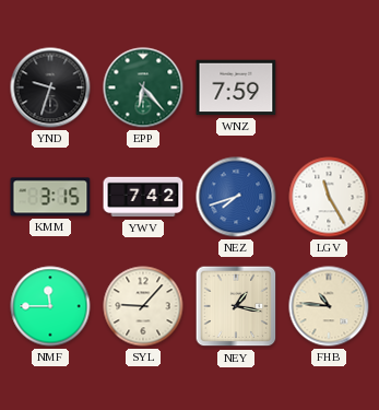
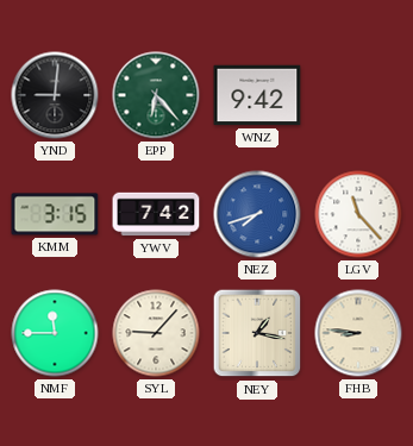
YND: 9:33 -> 9:01 (55, 95)
WNZ: 7:59 -> 9:42 (257, 95)
LGV: 11:25 -> 11:23 (358, 214)
FHB: 10:46 -> 8:46 (358, 333)
